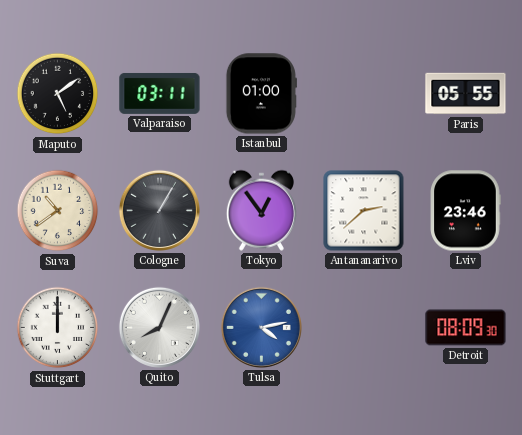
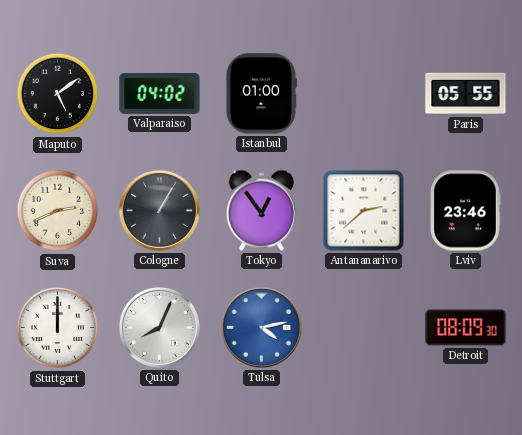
Valparaiso: 03:11 -> 04:02 (160, 93)
Suva: 10:39 -> 2:41 (58, 211)
